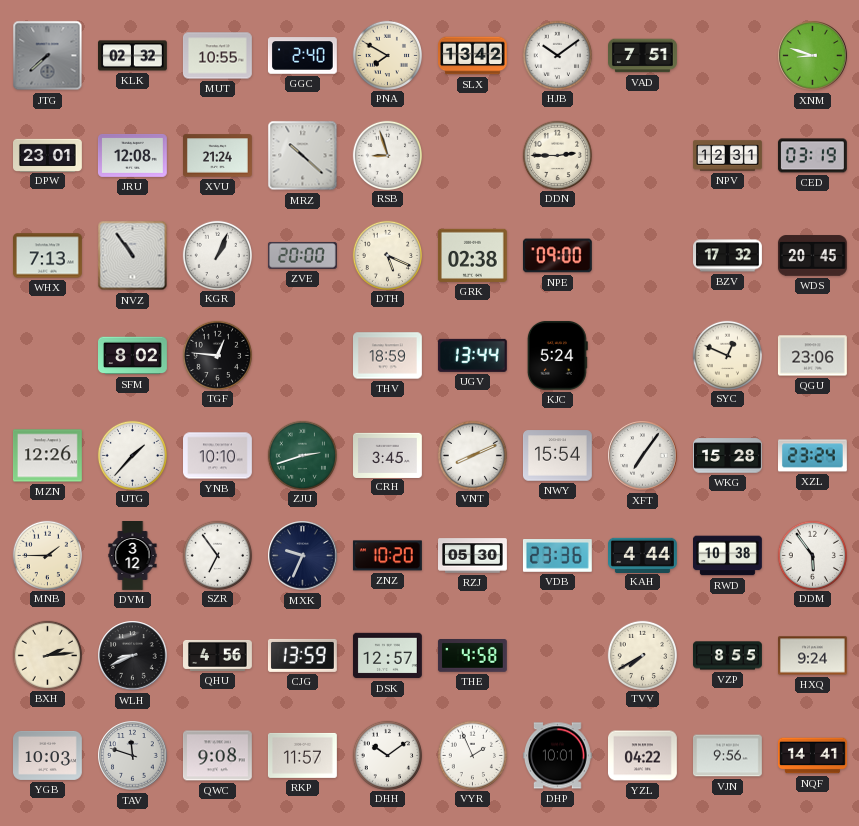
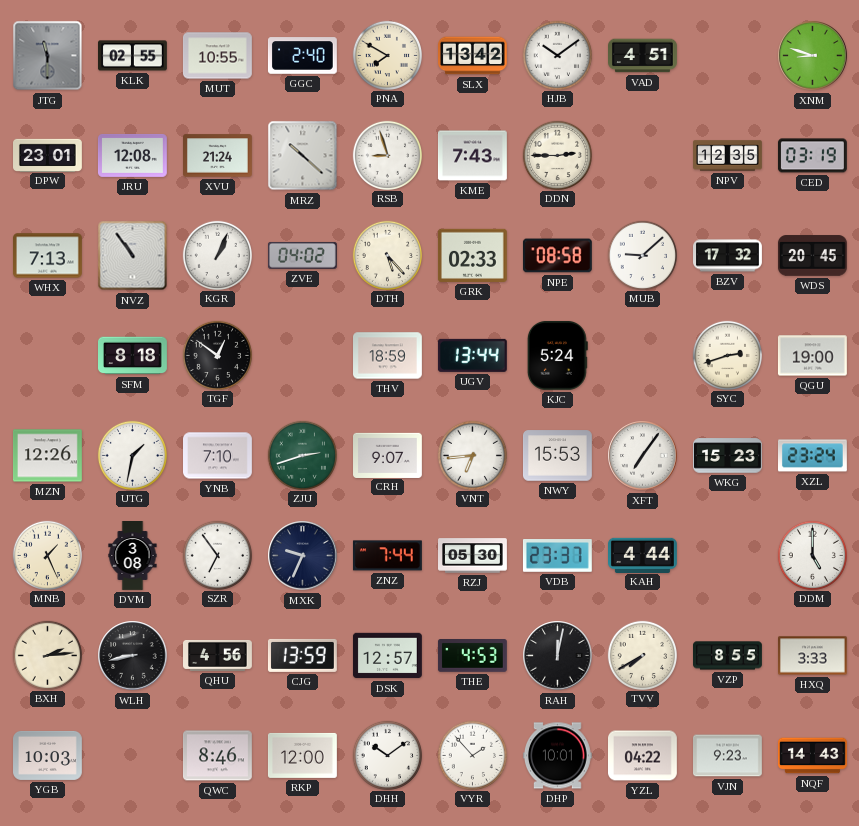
JTG: 7:38 -> 11:30 (48, 56)
KLK: 02:32 -> 02:55 (133, 56)
VAD: 7:51 -> 4:51 (643, 56)
KME: none -> 7:43 (473, 156)
NPV: 12:31 -> 12:35 (728, 156)
ZVE: 20:00 -> 04:02 (302, 255)
DTH: 5:19 -> 5:23 (387, 255)
GRK: 02:38 -> 02:33 (472, 255)
NPE: 09:00 -> 08:58 (557, 256)
MUB: none -> 9:08 (642, 255)
SFM: 8:02 -> 8:18 (133, 356)
TGF: 12:46 -> 12:51 (217, 355)
SYC: 12:49 -> 2:42 (727, 355)
QGU: 23:06 -> 19:00 (813, 356)
UTG: 1:37 -> 1:32 (132, 455)
YNB: 10:10 -> 7:10 (218, 456)
CRH: 3:45 -> 9:07 (388, 455)
VNT: 8:11 -> 6:44 (472, 455)
NWY: 15:54 -> 15:53 (558, 456)
WKG: 15:28 -> 15:23 (728, 456)
MNB: 1:45 -> 1:26 (47, 555)
DVM: 3:12 -> 3:08 (133, 556)
ZNZ: 10:20 -> 7:44 (387, 556)
VDB: 23:36 -> 23:37 (557, 556)
RWD: 10:38 -> none (728, 556)
DDM: 5:54 -> 5:00 (812, 555)
WLH: 8:41 -> 8:43 (133, 656)
THE: 4:58 -> 4:53 (472, 656)
RAH: none -> 12:02 (558, 656)
HXQ: 9:24 -> 3:33 (813, 656)
TAV: 11:48 -> none (133, 756)
QWC: 9:08 -> 8:46 (218, 756)
RKP: 11:57 -> 12:00 (302, 755)
VYR: 1:56 -> 1:53 (472, 755)
VJN: 9:56 -> 9:23 (728, 756)
NQF: 14:41 -> 14:43 (813, 756)
